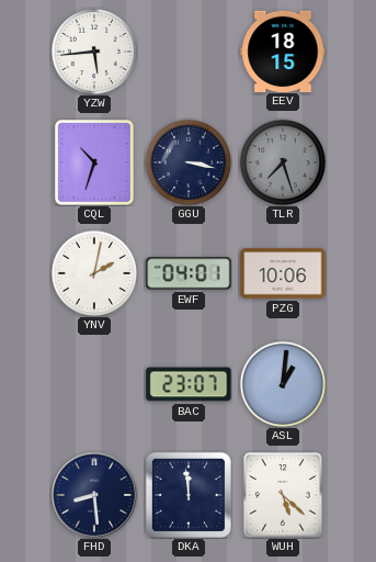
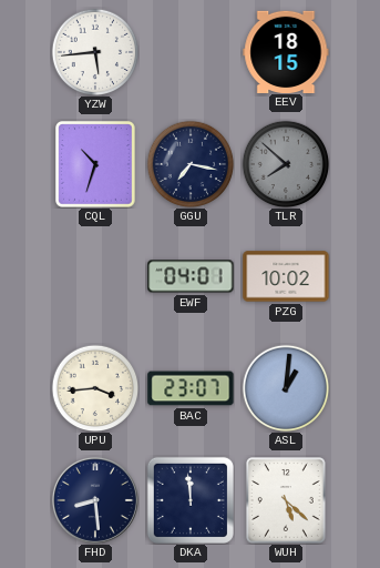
GGU: 3:17 -> 7:17 (191, 164)
TLR: 7:27 -> 7:52 (286, 164)
YNV: 2:02 -> none (94, 273)
PZG: 10:06 -> 10:02 (286, 276)
UPU: none -> 3:44 (95, 388)
